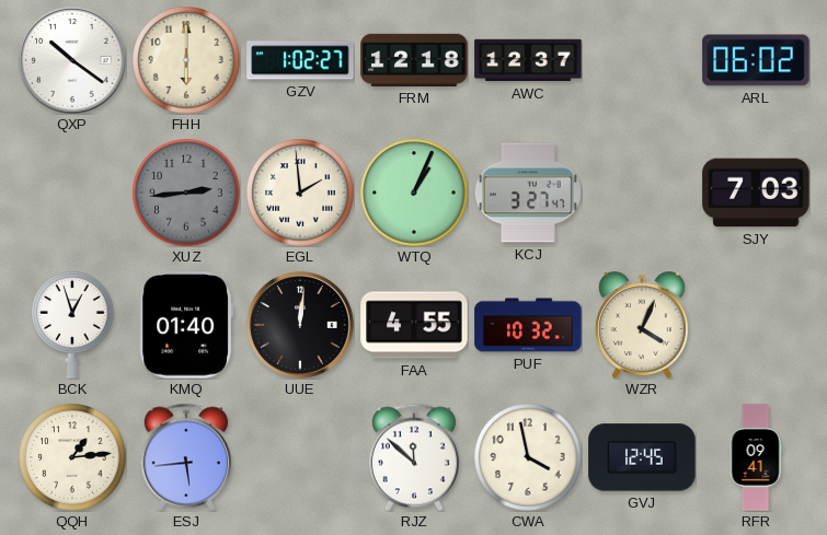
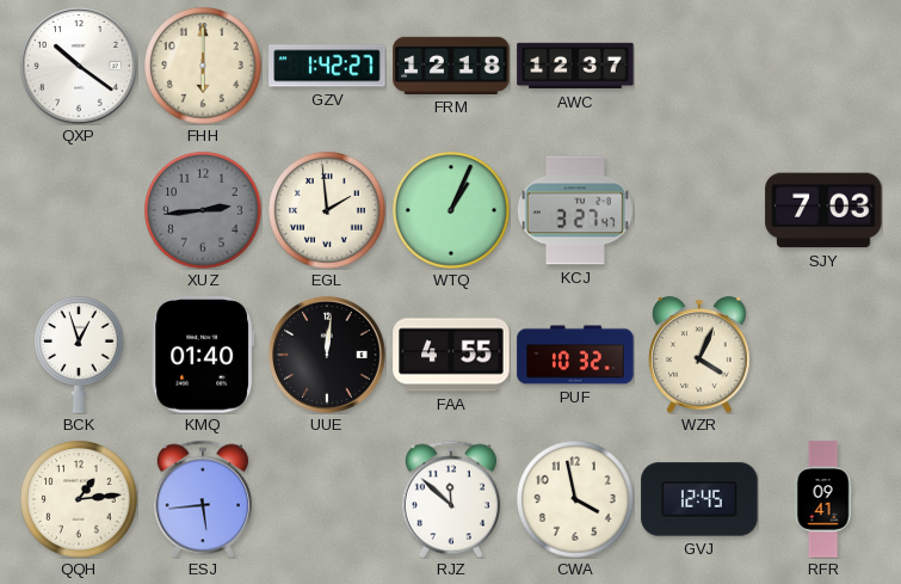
GZV: 1:02 -> 1:42 (327, 66)
ARL: 06:02 -> none (756, 60)
